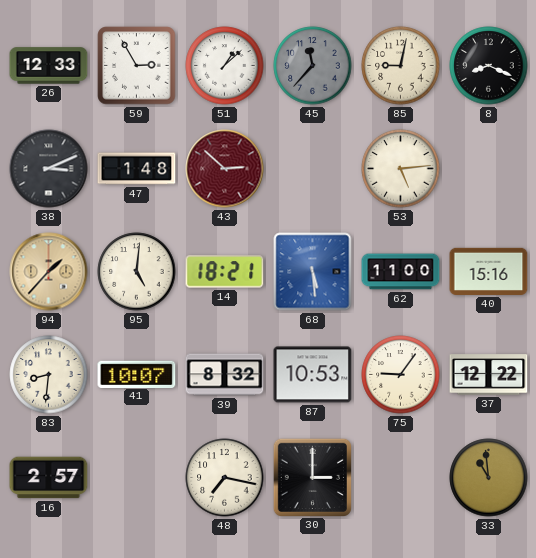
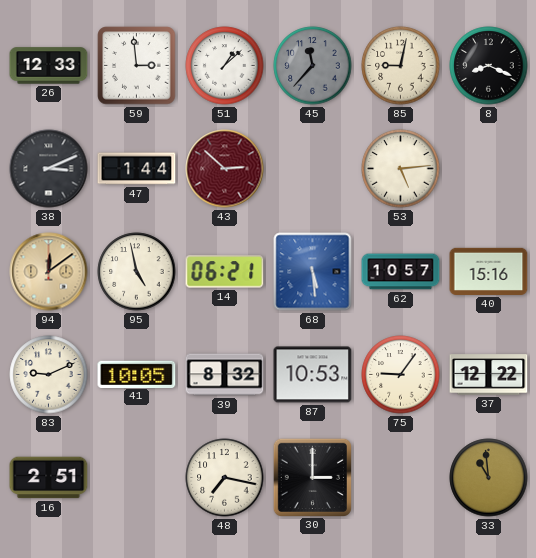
59: 2:55 -> 2:59 (137, 66)
47: 1:48 -> 1:44 (137, 169)
94: 1:37 -> 12:09 (49, 272)
95: 5:01 -> 4:58 (137, 272)
14: 18:21 -> 06:21 (225, 272)
62: 11:00 -> 10:57 (401, 272)
83: 8:31 -> 9:11 (49, 375)
41: 10:07 -> 10:05 (137, 374)
16: 2:57 -> 2:51 (49, 478)
